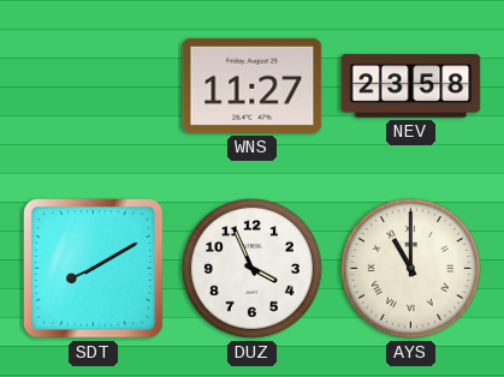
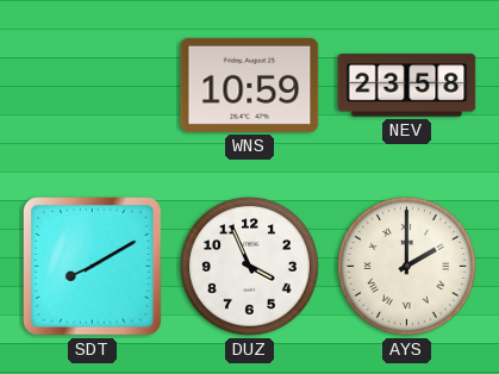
WNS: 11:27 -> 10:59 (250, 85)
AYS: 11:00 -> 2:00 (407, 267)
